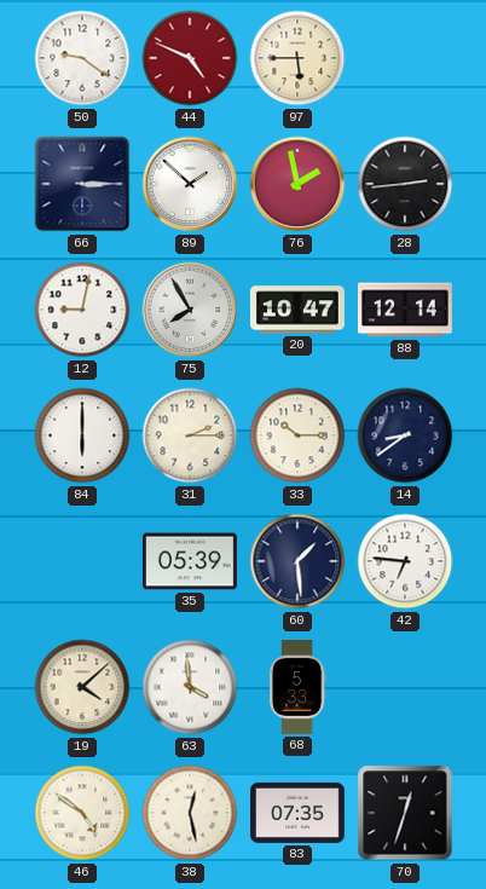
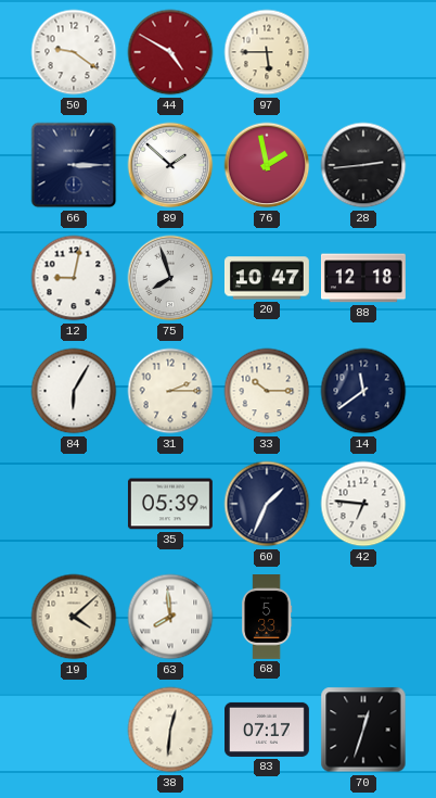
44: 4:49 -> 4:50 (170, 52)
75: 7:55 -> 7:57 (170, 278)
88: 12:14 -> 12:18 (363, 278)
84: 6:00 -> 6:05 (74, 391)
14: 8:39 -> 11:39 (363, 391)
60: 1:29 -> 1:34 (267, 504)
63: 3:59 -> 7:59 (170, 617)
46: 4:51 -> none (82, 813)
38: 12:28 -> 12:31 (170, 730)
83: 07:35 -> 07:17 (268, 730)
